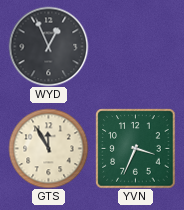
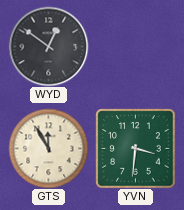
WYD: 12:56 -> 12:51 (48, 46)
YVN: 3:34 -> 3:31 (135, 148)
